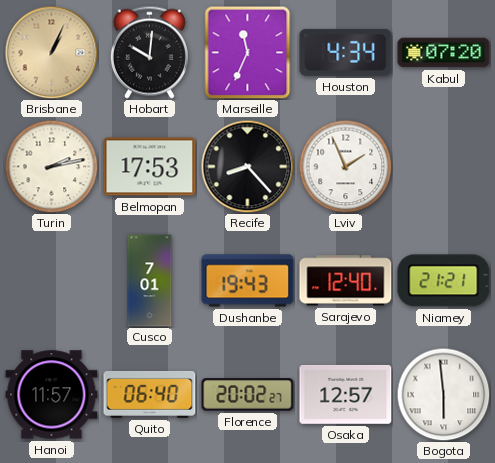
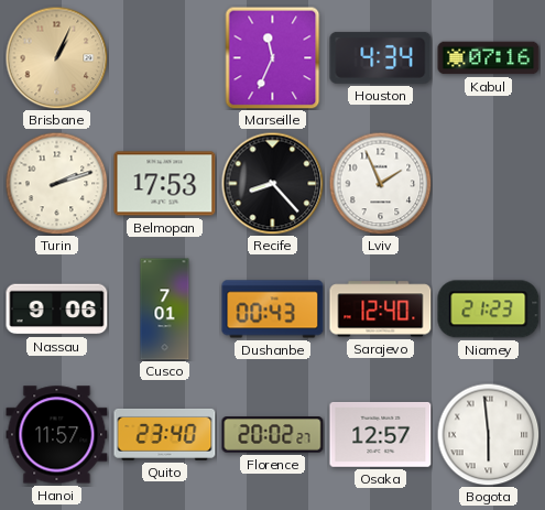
Hobart: 10:01 -> none (149, 52)
Kabul: 07:20 -> 07:16 (489, 58)
Turin: 2:13 -> 2:12 (56, 183)
Nassau: none -> 9:06 (57, 310)
Dushanbe: 19:43 -> 00:43 (273, 310)
Niamey: 21:21 -> 21:23 (489, 310)
Quito: 06:40 -> 23:40 (165, 434)
